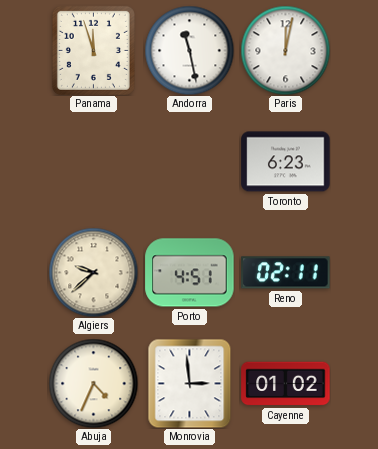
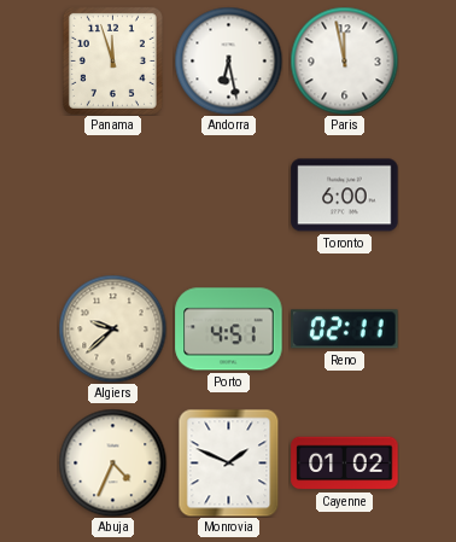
Andorra: 11:28 -> 6:28 (228, 60)
Paris: 12:02 -> 11:58 (344, 60)
Toronto: 6:23 -> 6:00 (345, 196)
Monrovia: 2:59 -> 1:49 (229, 462)
